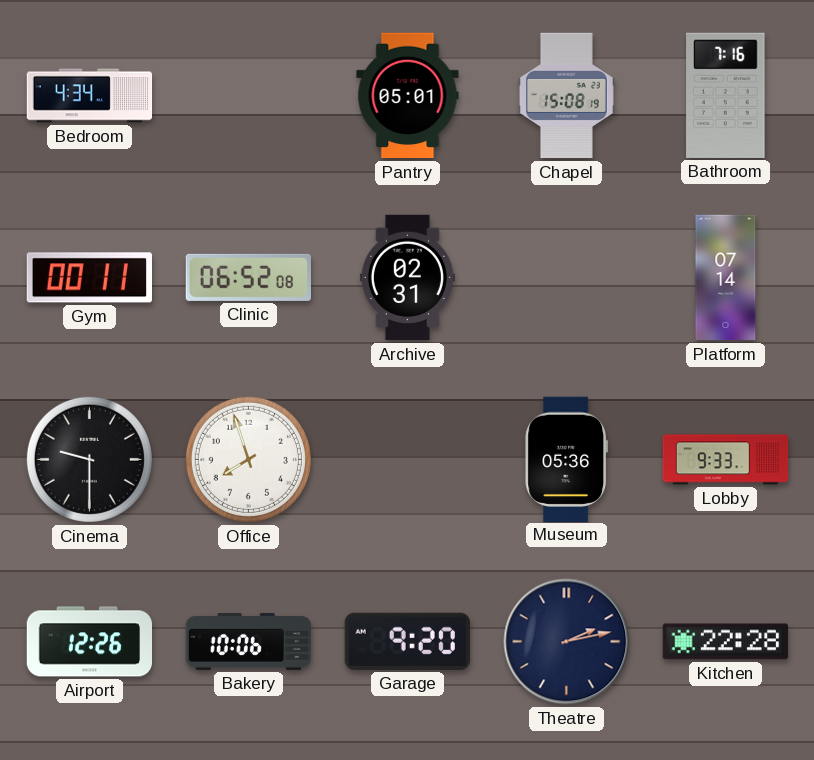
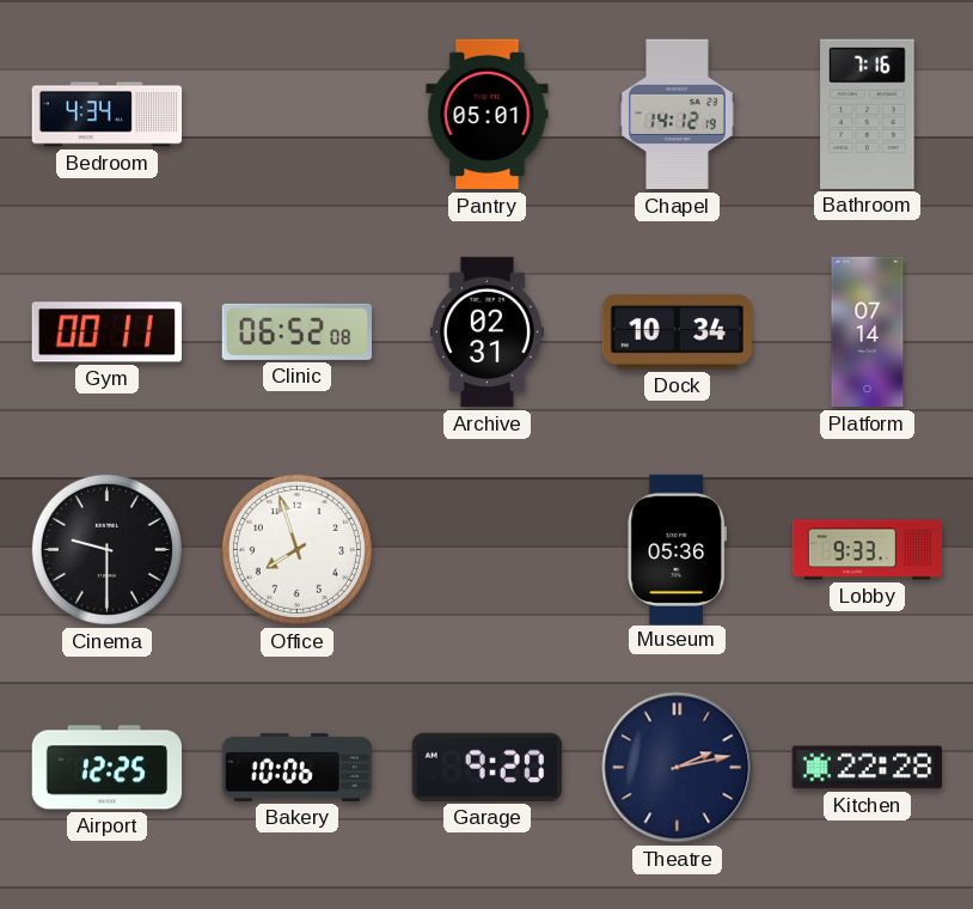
Chapel: 15:08 -> 14:12 (677, 115)
Dock: none -> 10:34 (677, 333)
Airport: 12:26 -> 12:25 (108, 768)
